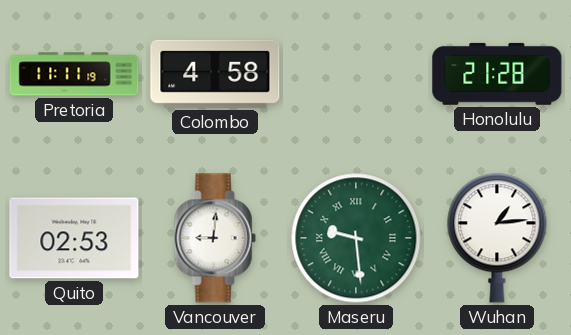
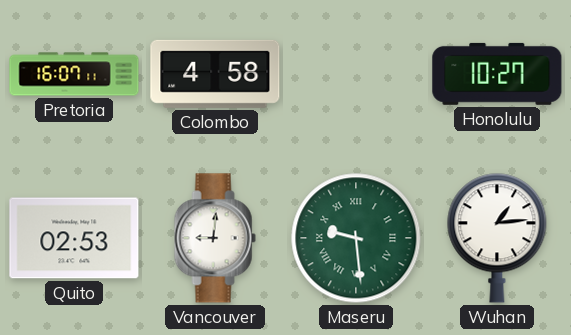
Pretoria: 11:11 -> 16:07 (74, 74)
Honolulu: 21:28 -> 10:27 (497, 74)
